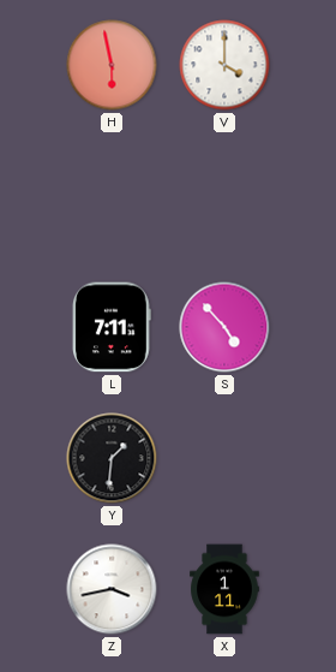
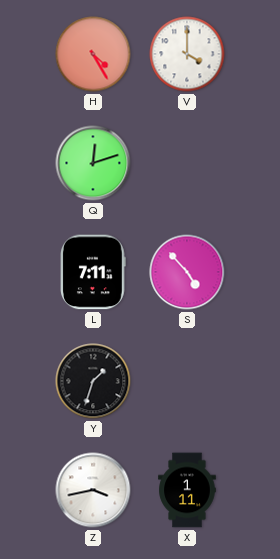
H: 5:58 -> 4:25 (93, 54)
Q: none -> 12:12 (93, 163)
Y: 1:31 -> 1:33 (93, 381)
